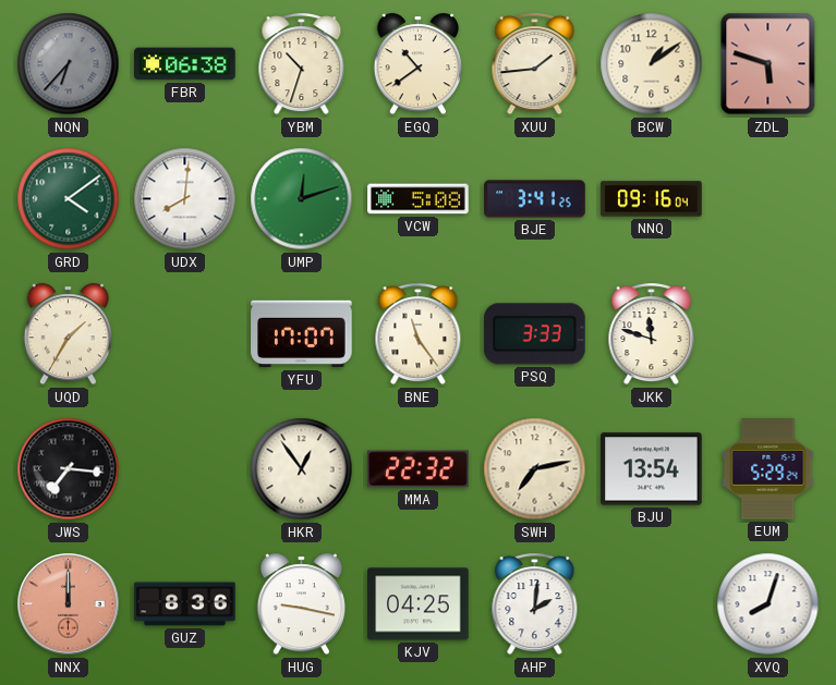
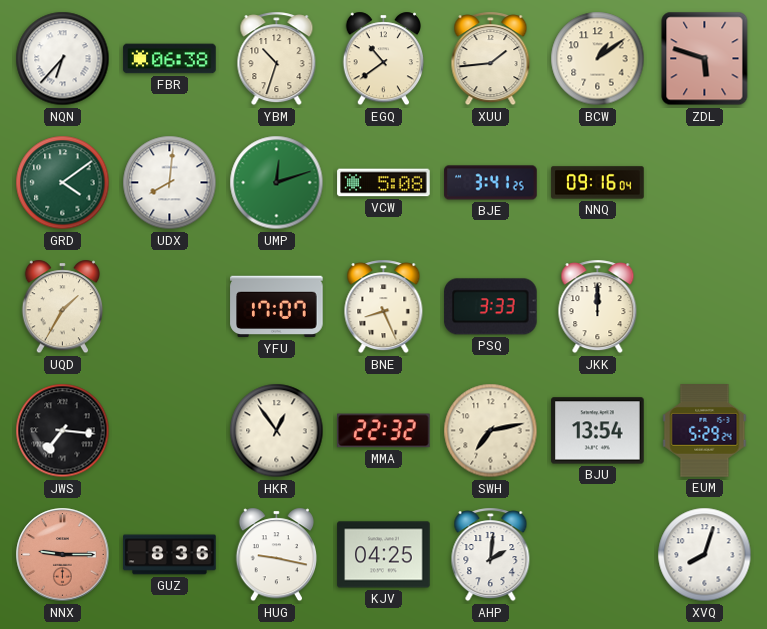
NQN dial: grey -> white (63, 59)
BNE: 11:24 -> 8:26 (384, 307)
JKK: 11:48 -> 12:00 (598, 307)
NNX: 12:00 -> 9:15 (63, 555)
